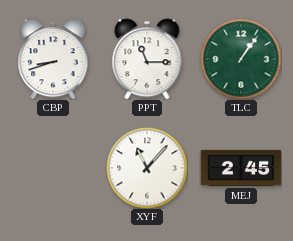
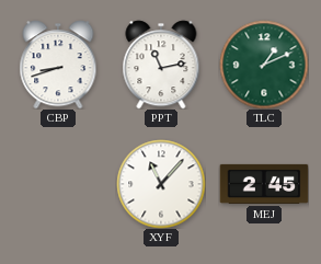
PPT: 11:15 -> 11:13 (161, 65)
TLC: 1:06 -> 1:11 (264, 65)
